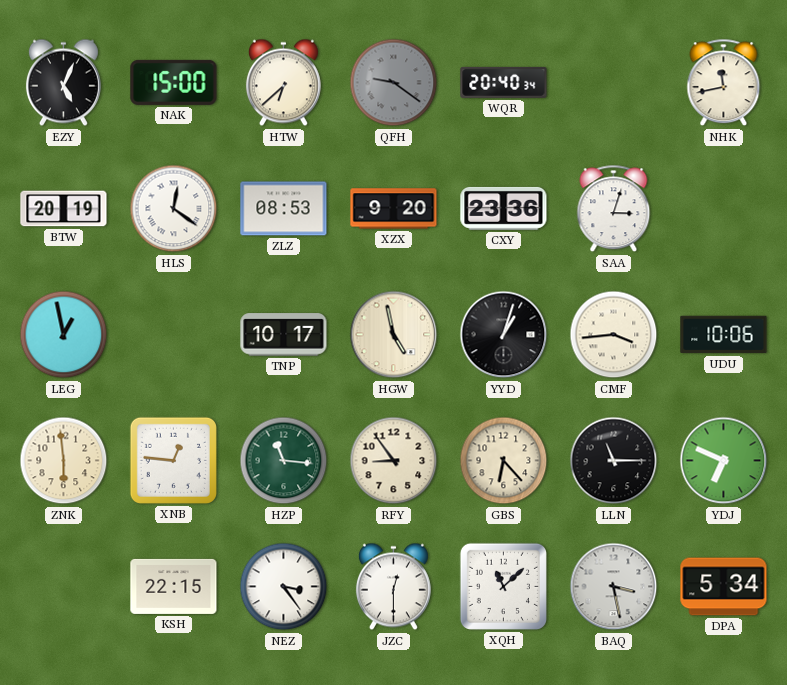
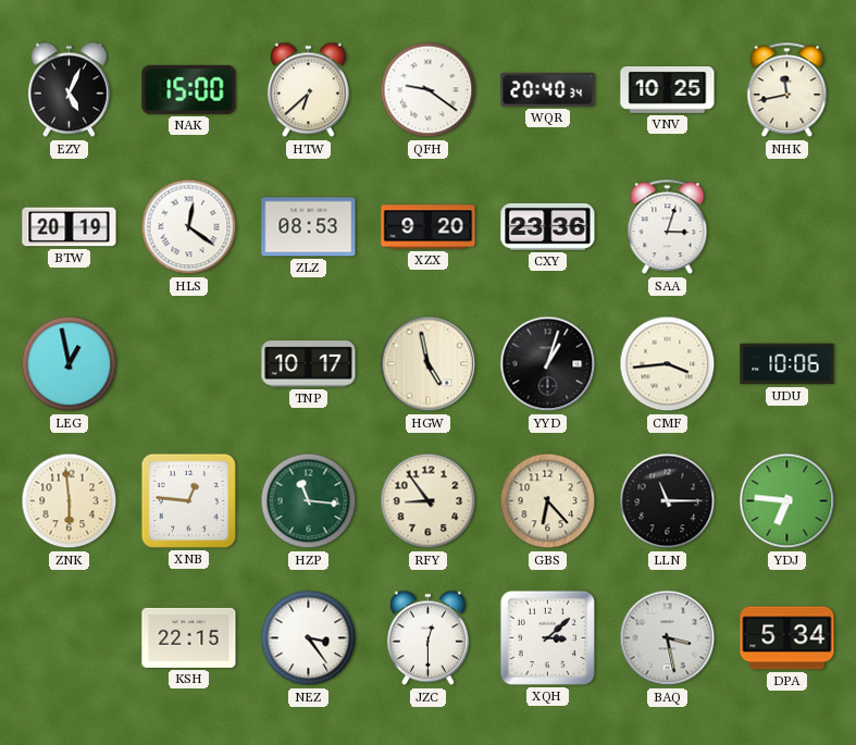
QFH dial: grey -> white (429, 90)
VNV: none -> 10:25 (668, 90)
YDJ: 6:49 -> 6:46 (787, 501)
XQH: 11:08 -> 3:08 (547, 637)
